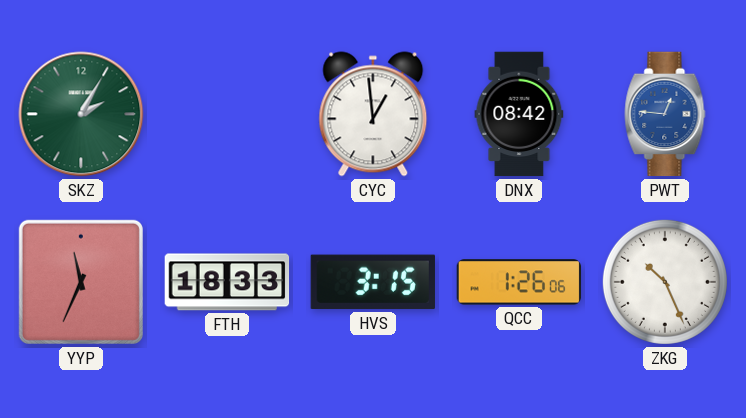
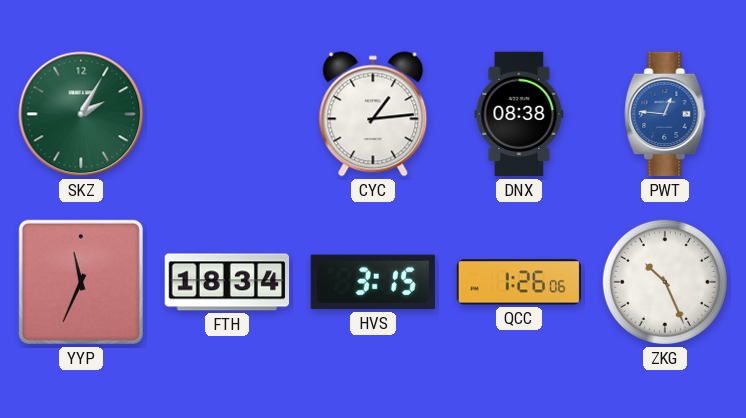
CYC: 12:59 -> 1:14 (373, 114)
DNX: 08:42 -> 08:38 (519, 114)
FTH: 18:33 -> 18:34 (227, 282)
